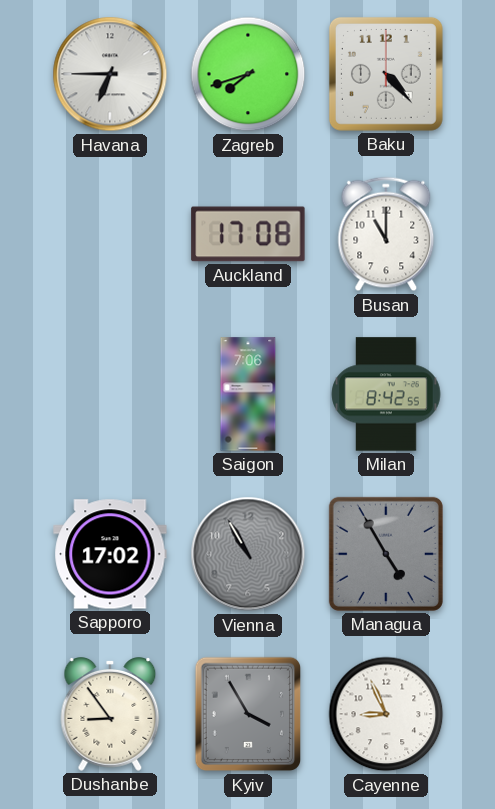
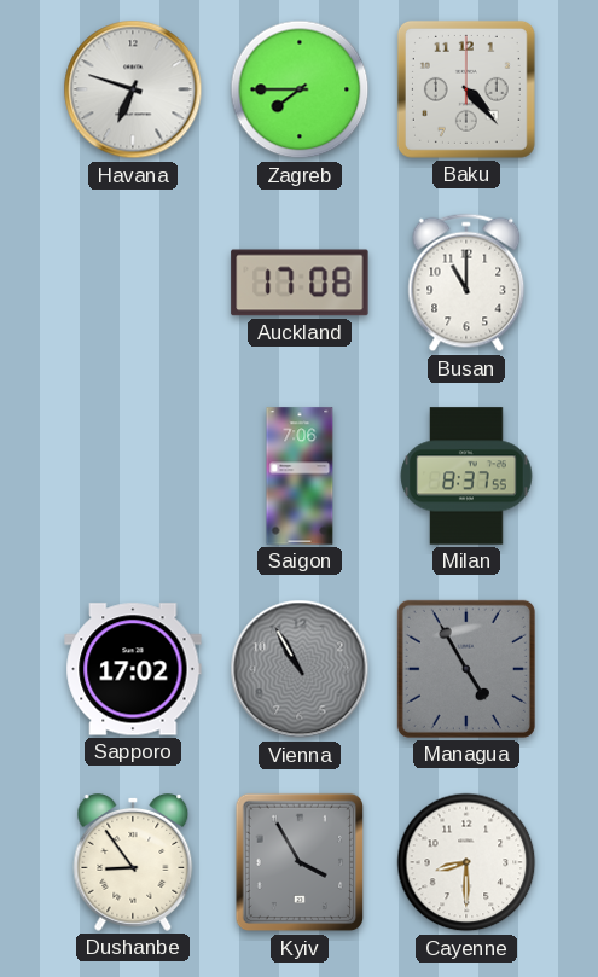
Havana: 6:45 -> 6:48 (133, 89)
Zagreb: 7:42 -> 7:45 (300, 89)
Milan: 8:42 -> 8:37 (466, 476)
Cayenne: 8:56 -> 8:30 (466, 862)
